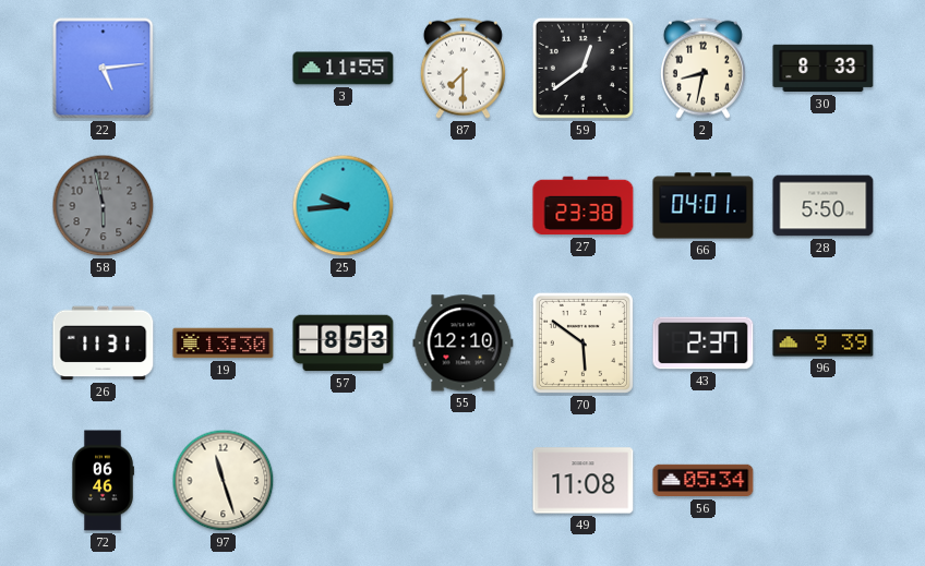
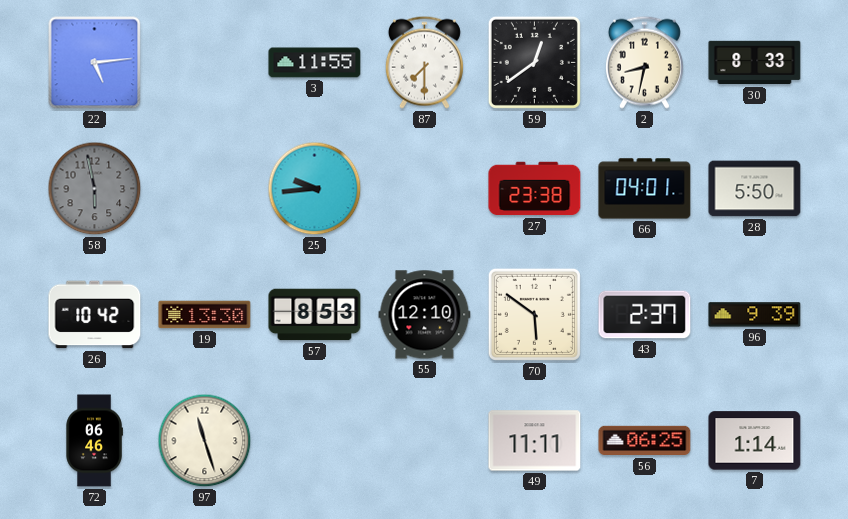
26: 11:31 -> 10:42 (95, 315)
49: 11:08 -> 11:11 (535, 441)
56: 05:34 -> 06:25 (645, 441)
7: none -> 1:14 (755, 441)
